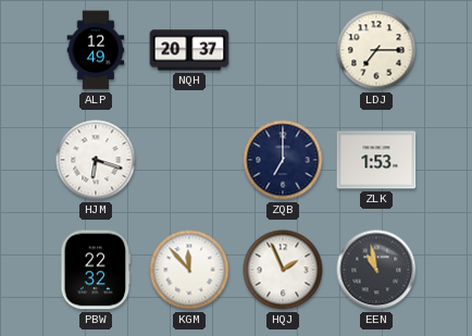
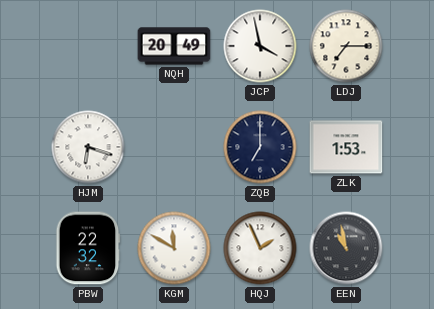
ALP: 12:49 -> none (96, 50)
NQH: 20:37 -> 20:49 (174, 46)
JCP: none -> 3:58 (260, 46)
KGM: 11:53 -> 11:50 (174, 248)
